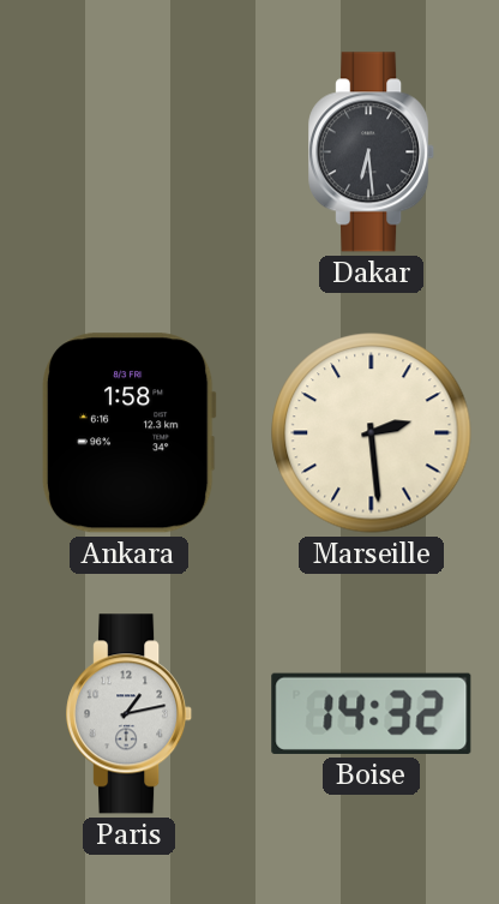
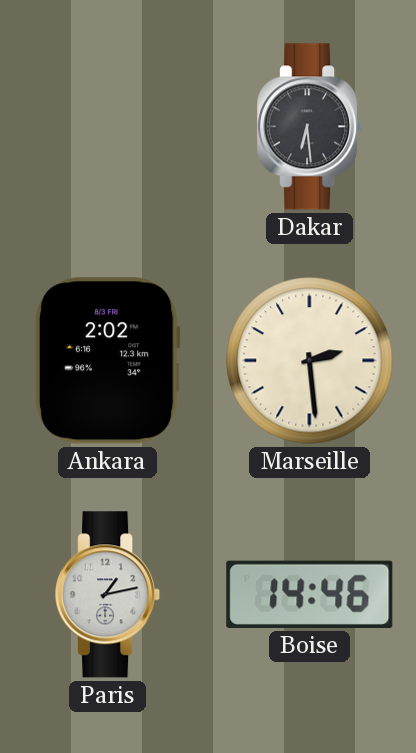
Ankara: 1:58 -> 2:02 (107, 361)
Boise: 14:32 -> 14:46 (310, 594)
